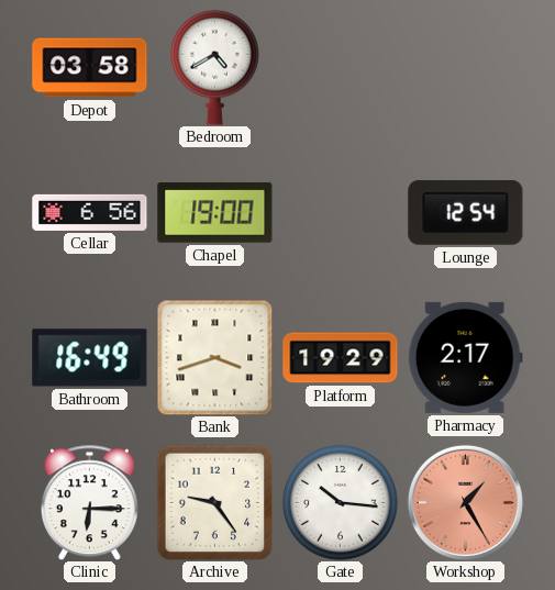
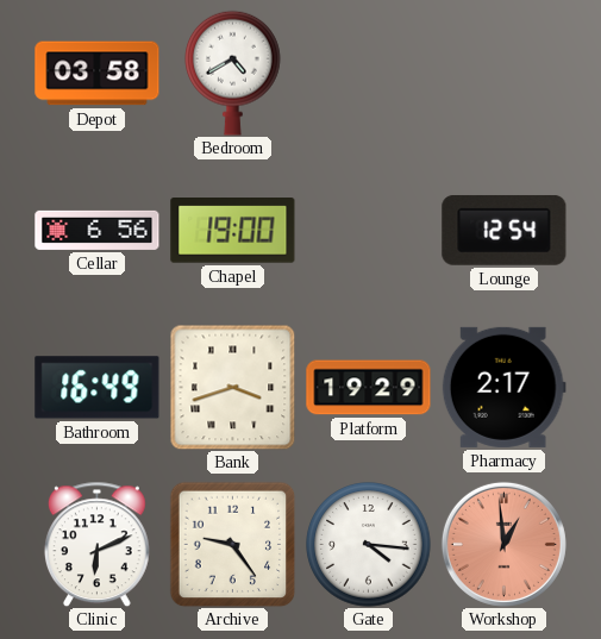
Clinic: 6:15 -> 6:11 (96, 544)
Gate: 10:16 -> 4:16 (369, 545)
Workshop: 1:25 -> 12:59 (503, 544)
